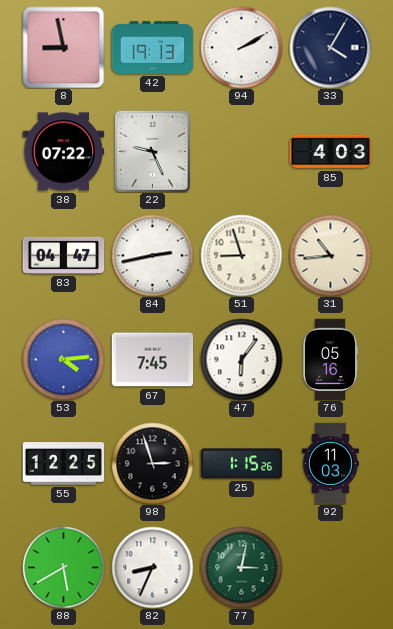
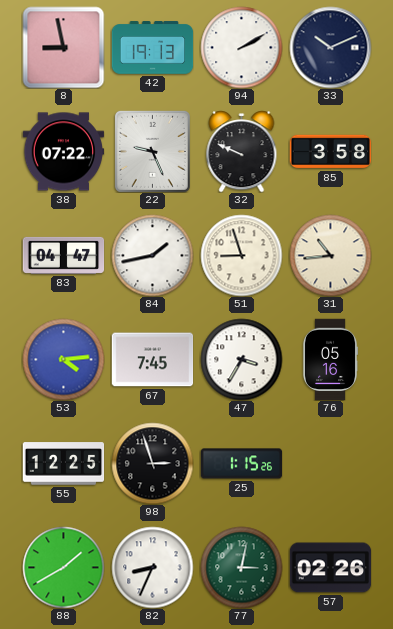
33: 4:05 -> 10:11 (330, 47)
32: none -> 9:49 (242, 151)
85: 4:03 -> 3:58 (330, 152)
84: 2:43 -> 1:43 (152, 255)
47: 6:06 -> 3:35 (241, 359)
92: 11:03 -> none (330, 463)
88: 5:40 -> 1:40 (63, 567)
57: none -> 02:26 (330, 568)
